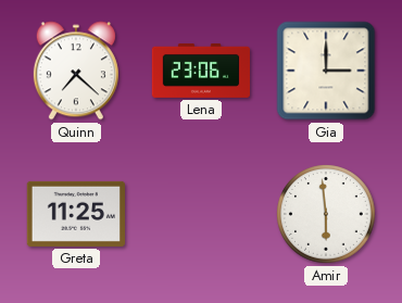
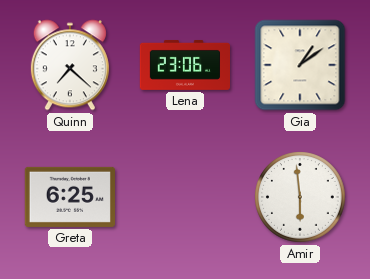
Gia: 3:00 -> 1:09 (300, 65)
Greta: 11:25 -> 6:25 (69, 197)
